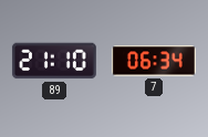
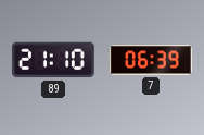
7: 06:34 -> 06:39 (152, 60)
